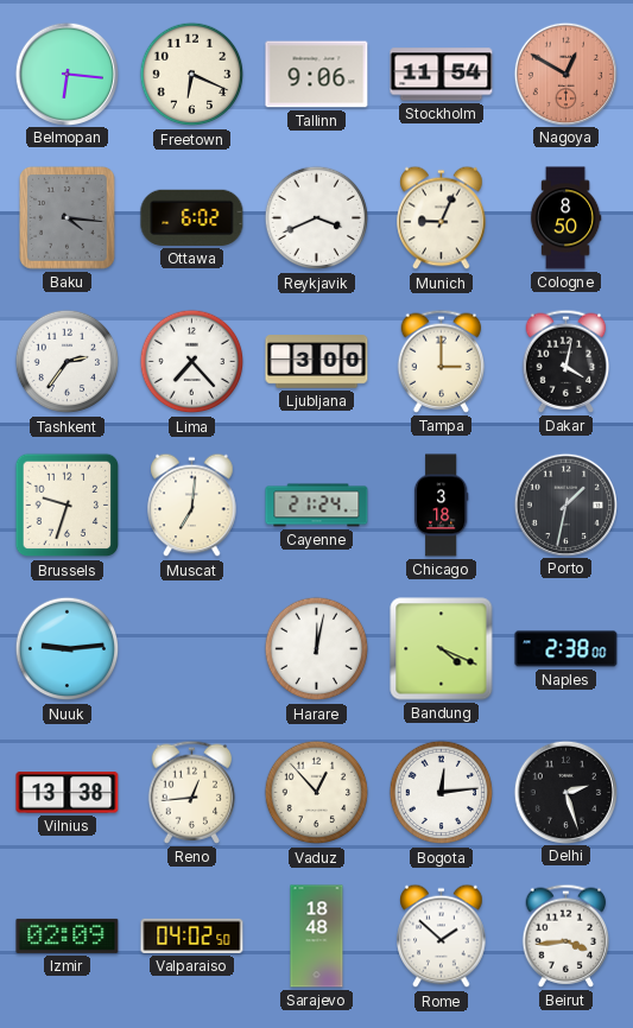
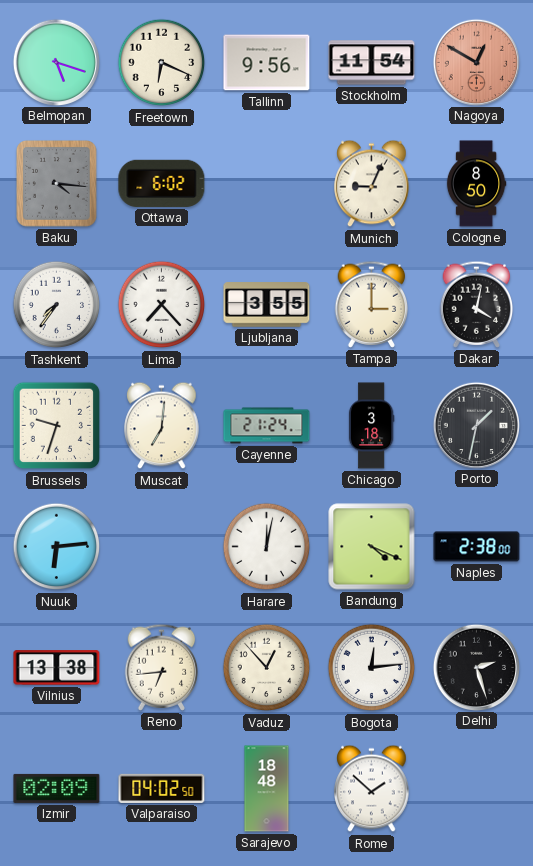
Belmopan: 6:16 -> 5:18 (56, 62)
Tallinn: 9:06 -> 9:56 (267, 63)
Reykjavik: 3:41 -> none (317, 218)
Tashkent: 2:36 -> 7:36 (57, 305)
Ljubljana: 3:00 -> 3:55 (267, 305)
Nuuk: 9:14 -> 6:14 (57, 547)
Reno: 12:44 -> 6:44 (162, 667)
Beirut: 3:44 -> none (566, 935)
